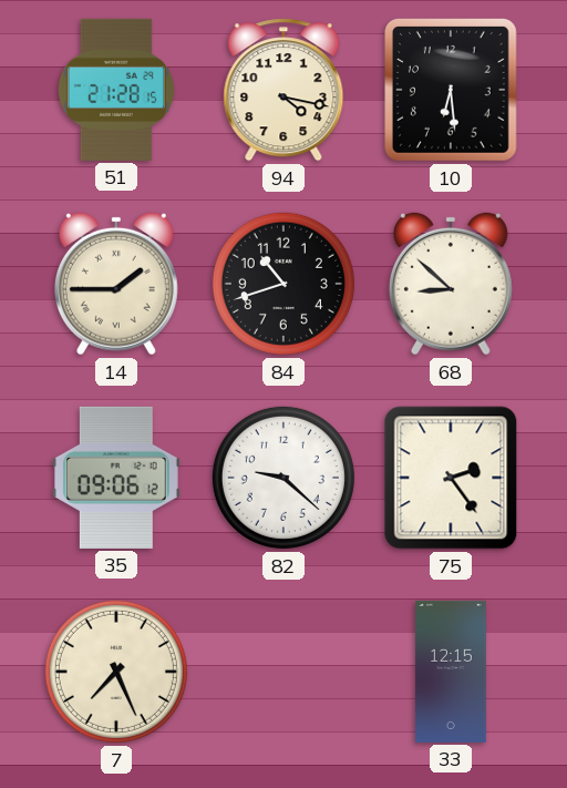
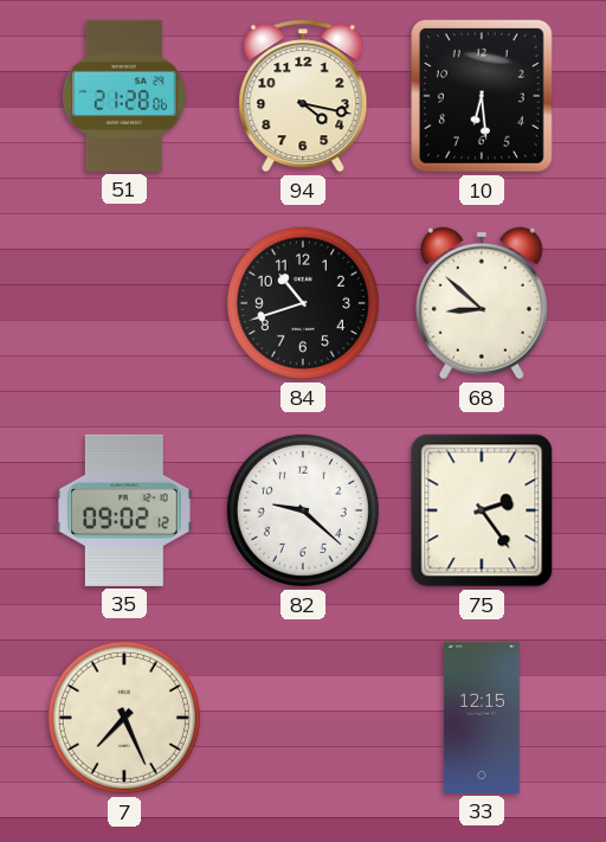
51: 21:28:15 -> 21:28:06 (124, 96)
14: 1:45 -> none (116, 284)
35: 09:06 -> 09:02 (124, 510)
